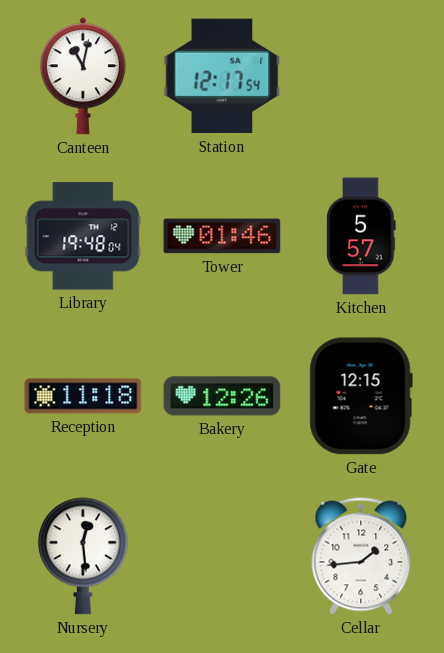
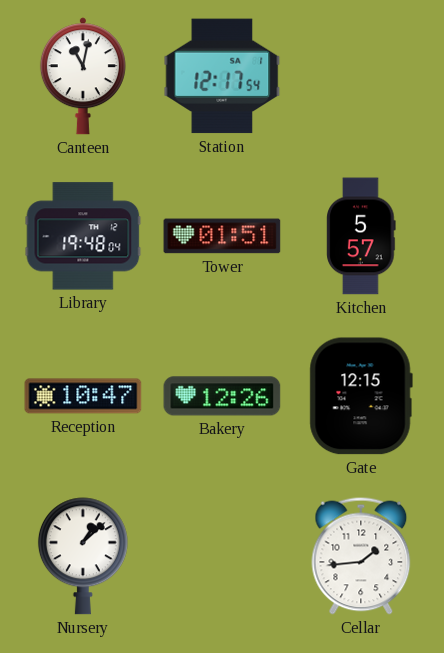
Tower: 01:46 -> 01:51 (222, 236)
Reception: 11:18 -> 10:47 (83, 396)
Nursery: 12:29 -> 1:08 (83, 556)
